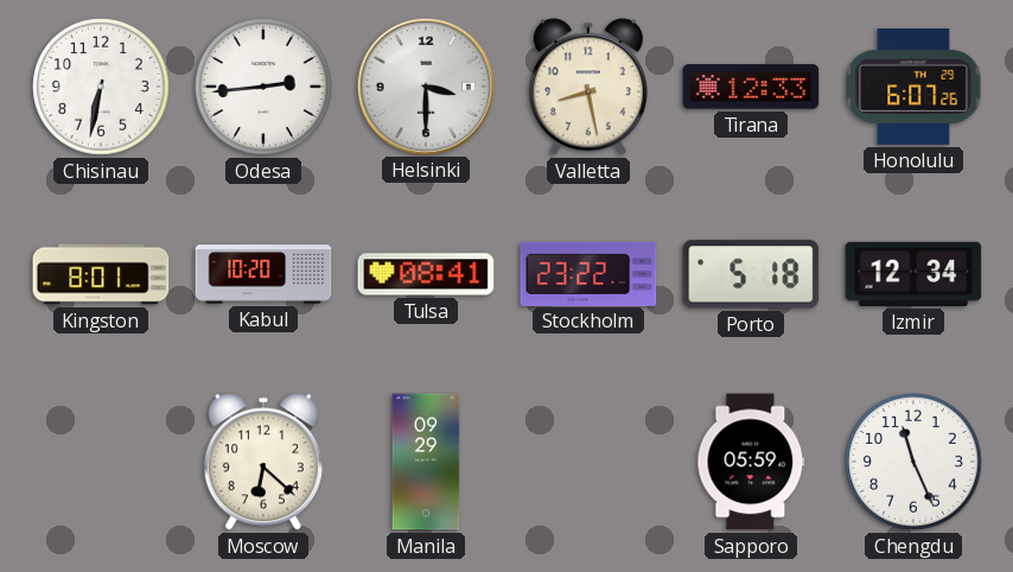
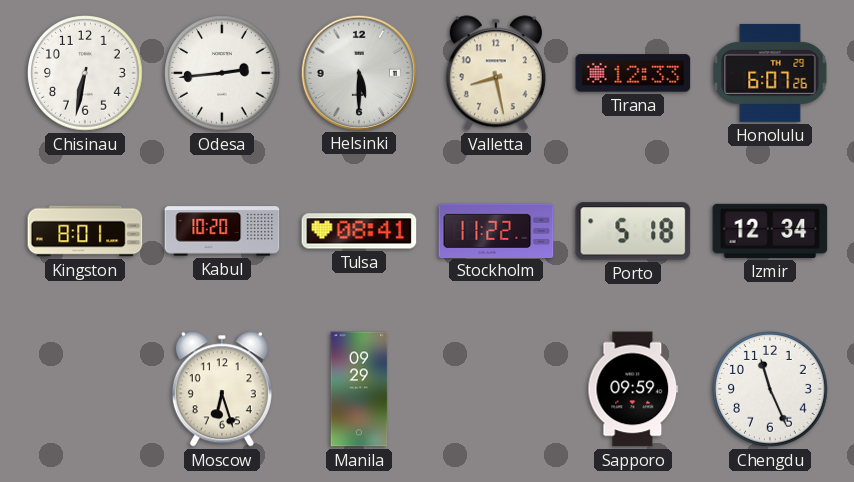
Helsinki: 3:30 -> 5:30 (358, 72)
Stockholm: 23:22 -> 11:22 (496, 230)
Moscow: 6:22 -> 6:27 (222, 389)
Sapporo: 05:59 -> 09:59 (633, 389)
